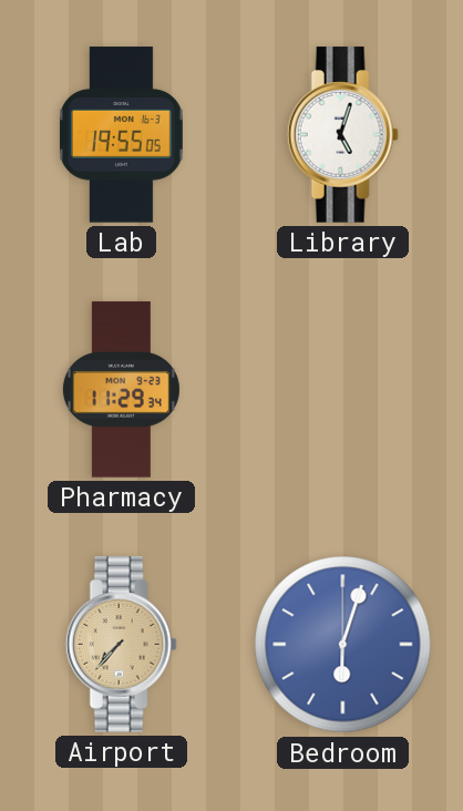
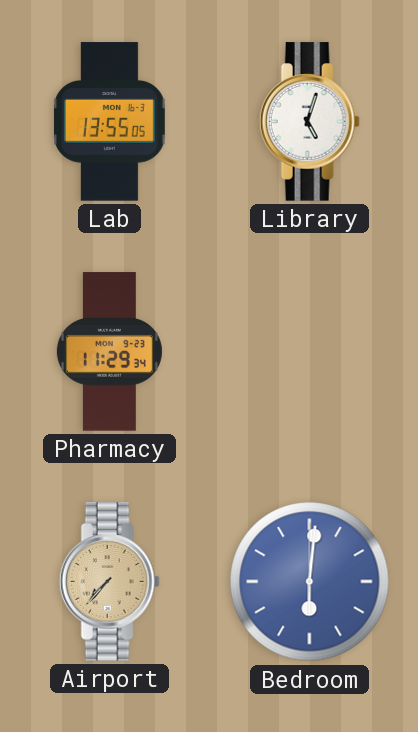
Lab: 19:55 -> 13:55 (109, 122)
Bedroom: 6:03 -> 6:01 (310, 582)
